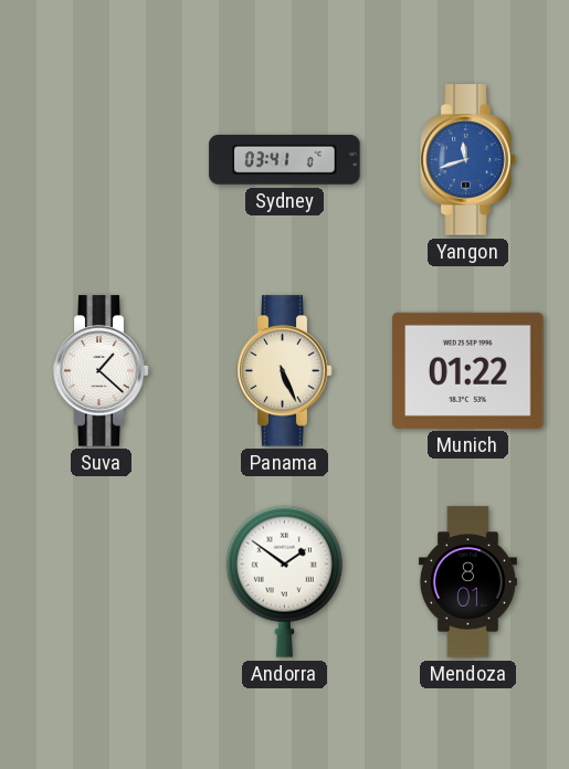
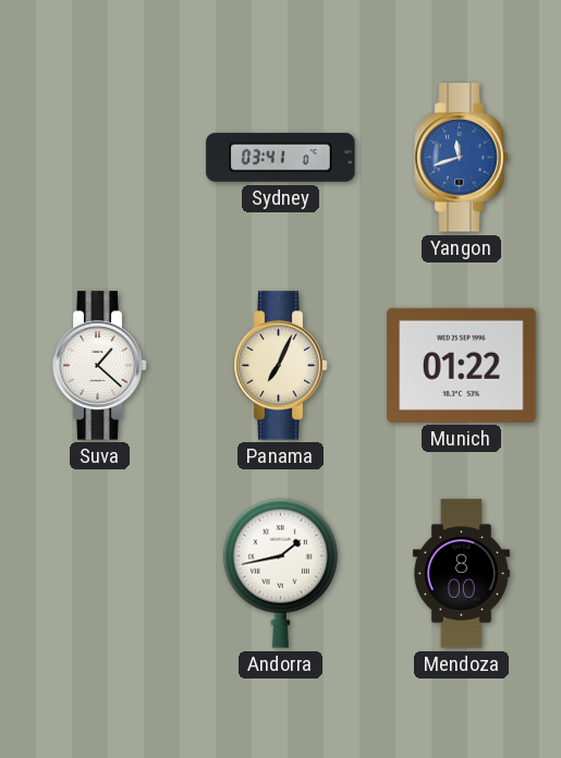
Panama: 5:26 -> 7:04 (281, 366)
Andorra: 1:51 -> 1:43 (280, 573)
Mendoza: 8:01 -> 8:00 (461, 574)
